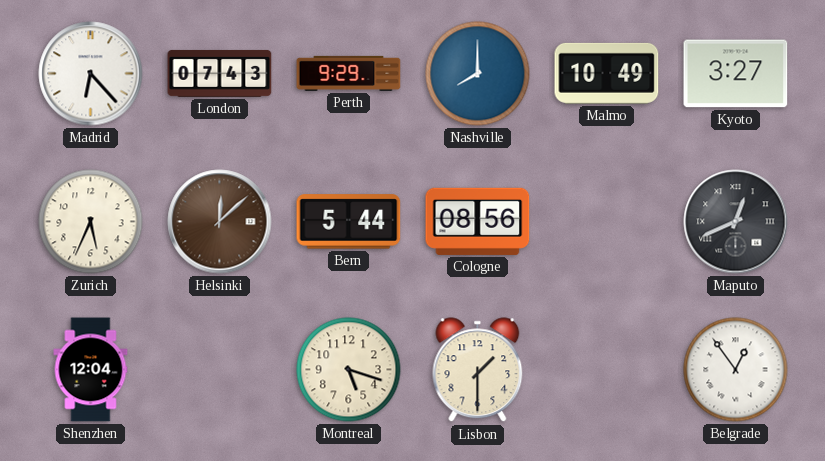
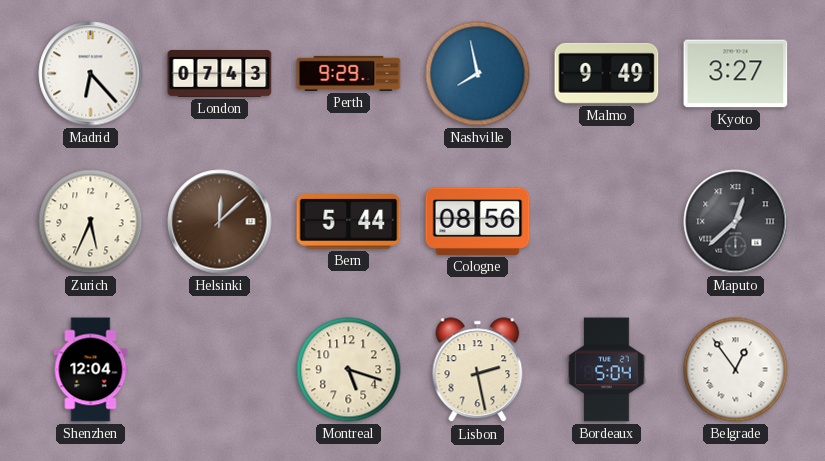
Nashville: 8:00 -> 7:58 (478, 74)
Malmo: 10:49 -> 9:49 (607, 73)
Maputo: 12:41 -> 12:38 (736, 222)
Lisbon: 1:30 -> 2:28 (478, 370)
Bordeaux: none -> 5:04 (607, 370)
